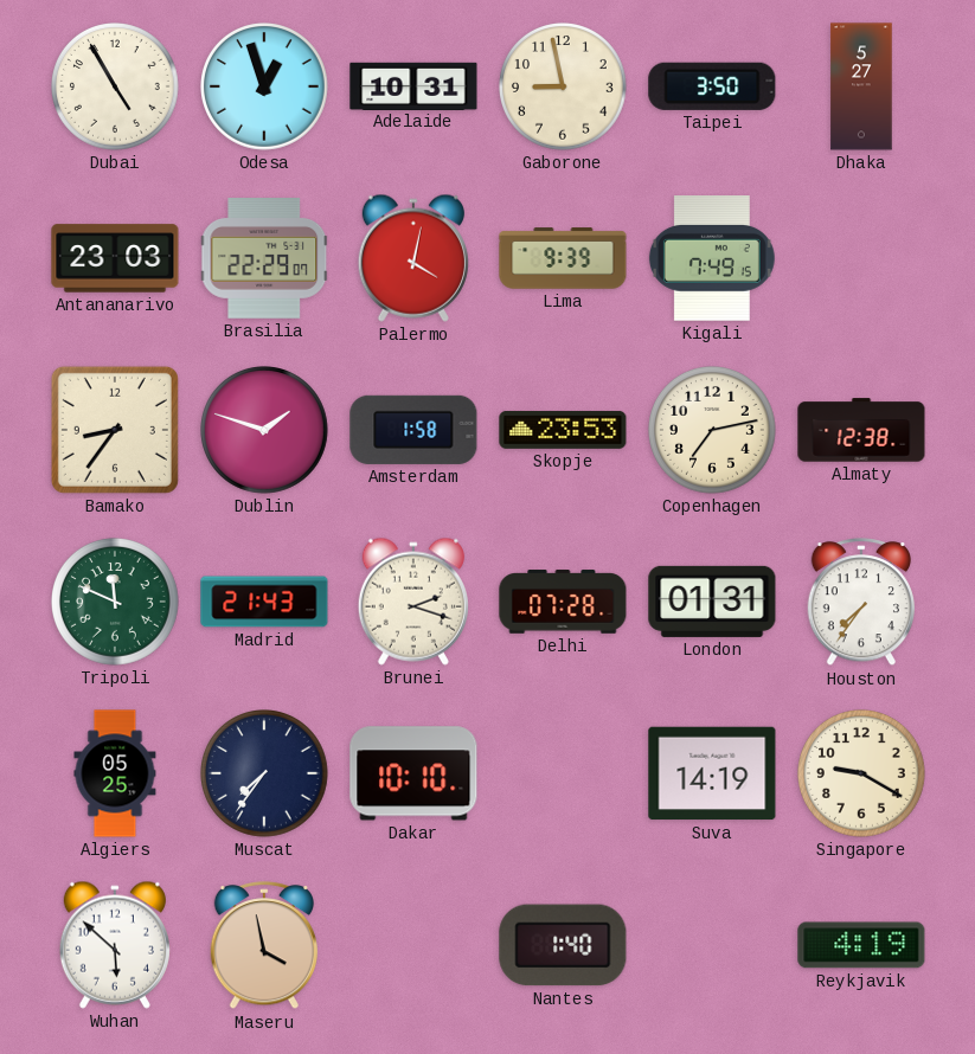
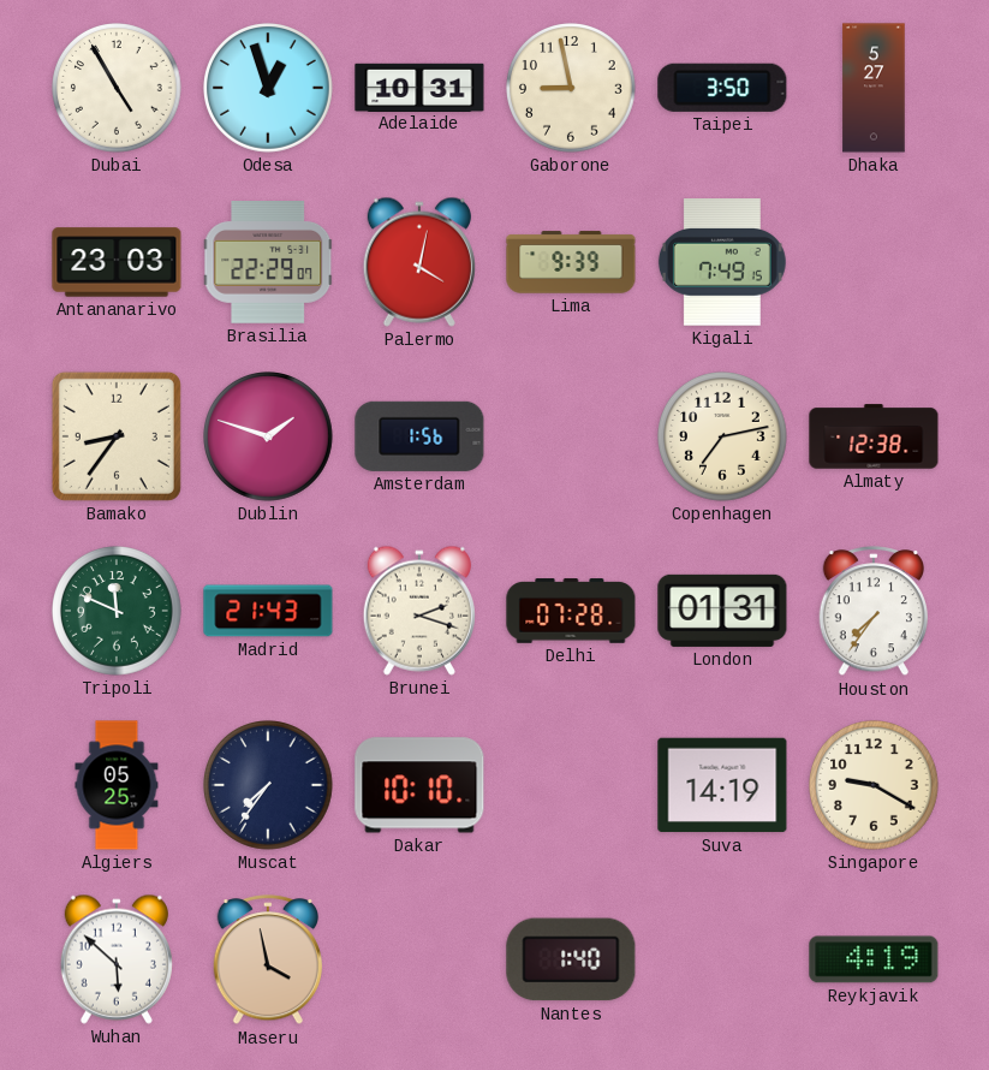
Amsterdam: 1:58 -> 1:56 (419, 436)
Skopje: 23:53 -> none (563, 430)
